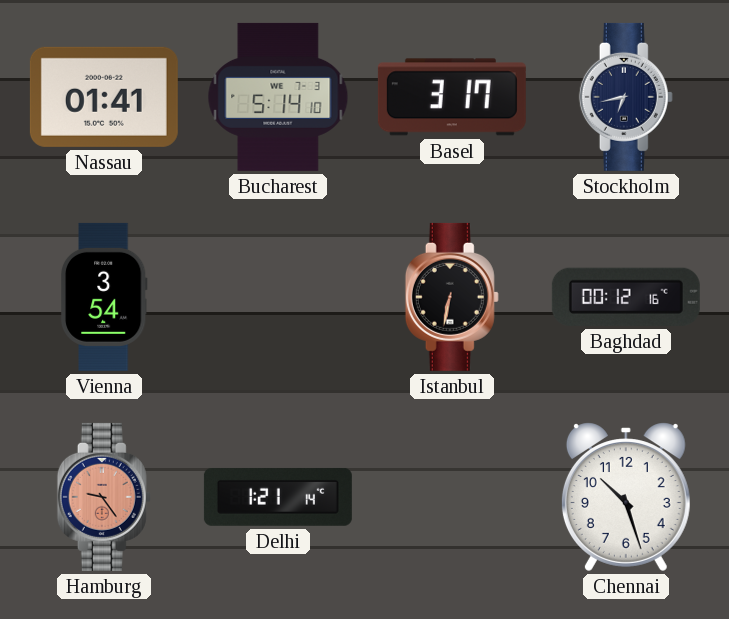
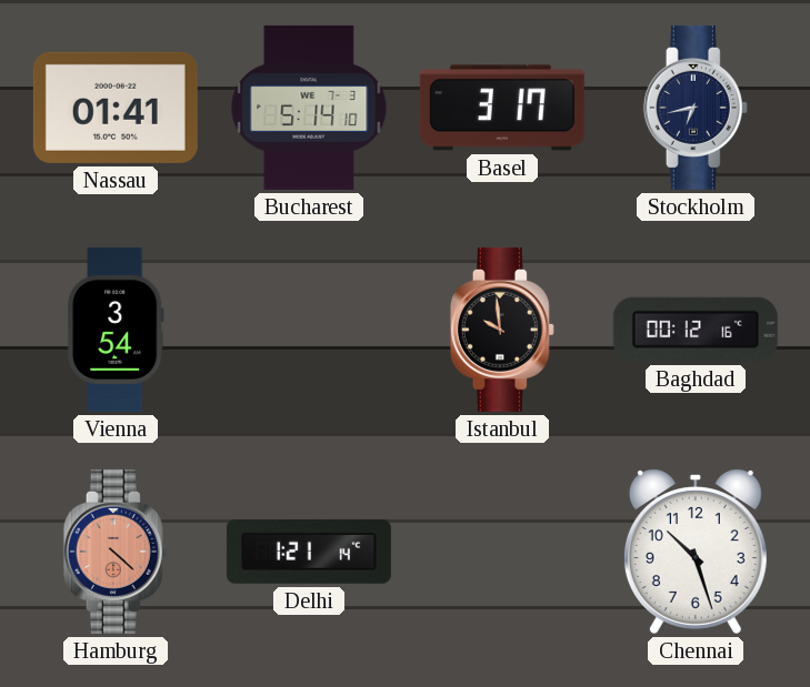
Istanbul: 6:32 -> 9:59 (502, 330)
Hamburg: 9:24 -> 4:22 (116, 552)
